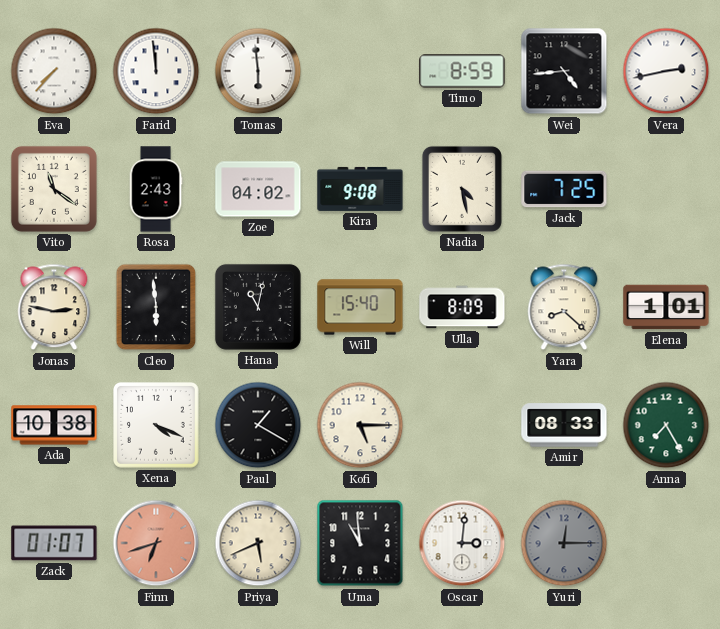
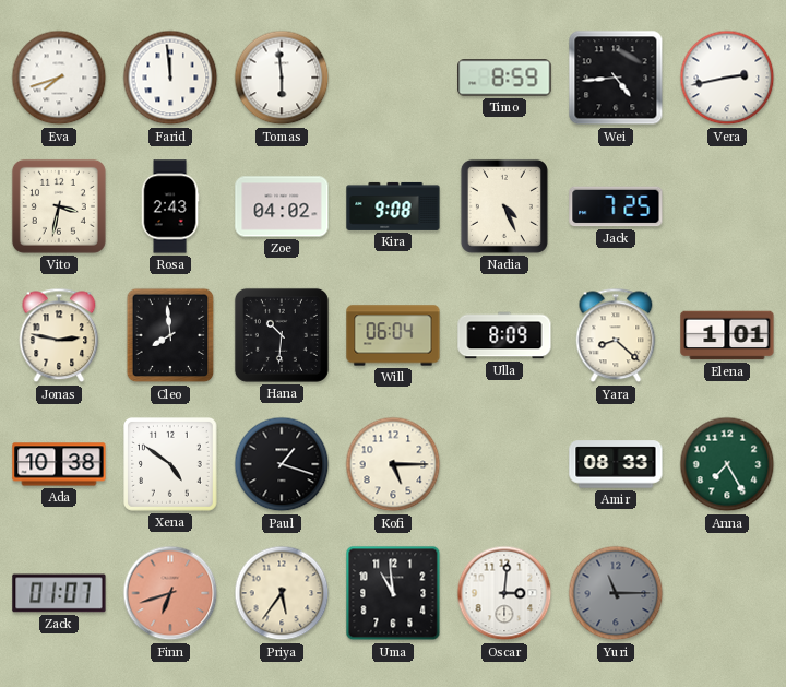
Eva: 7:37 -> 7:42 (59, 78)
Vito: 11:21 -> 3:32 (59, 206)
Nadia: 4:28 -> 4:26 (504, 206)
Cleo: 5:59 -> 7:59 (170, 335)
Hana: 11:02 -> 10:31 (282, 335)
Will: 15:40 -> 06:04 (393, 335)
Xena: 4:19 -> 4:51 (171, 465)
Paul: 1:20 -> 1:18 (282, 464)
Priya: 5:41 -> 5:36 (282, 593)
Yuri: 12:15 -> 11:15 (616, 593)
